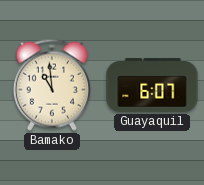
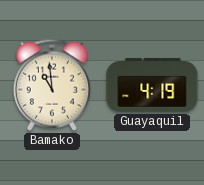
Guayaquil: 6:07 -> 4:19 (152, 85)
